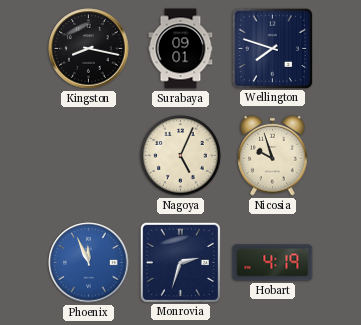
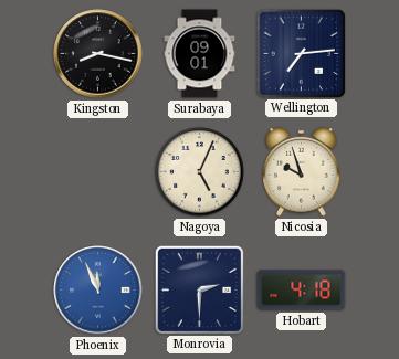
Wellington: 7:48 -> 7:14 (301, 53)
Monrovia: 2:33 -> 2:30 (199, 289)
Hobart: 4:19 -> 4:18 (302, 291)
